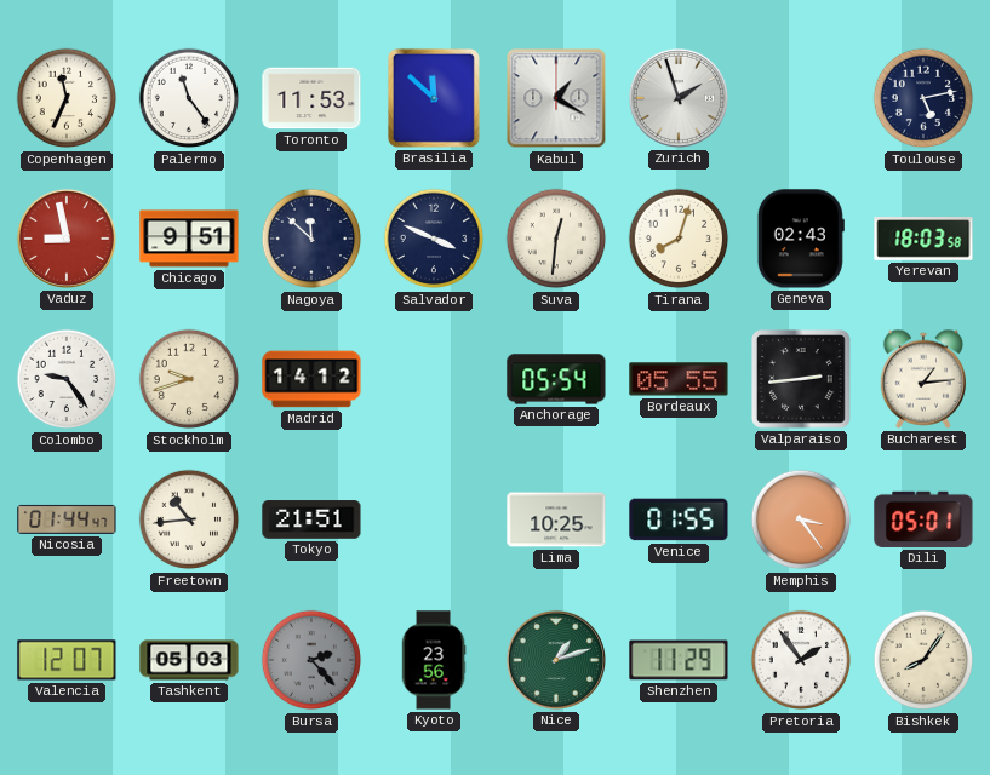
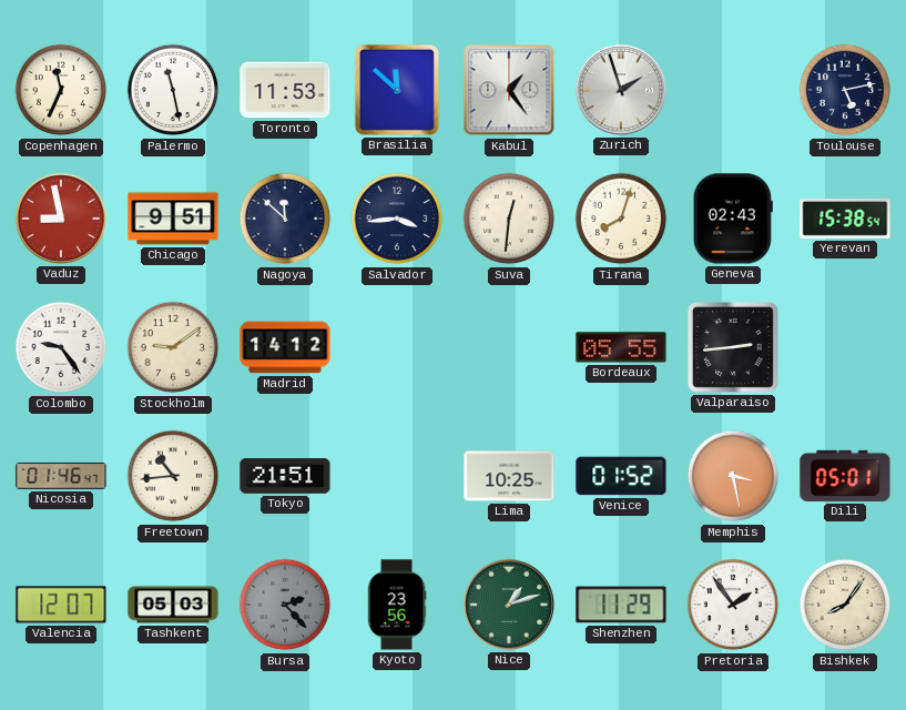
Palermo: 11:24 -> 11:28 (173, 90)
Kabul: 1:20 -> 1:24 (509, 90)
Salvador: 3:49 -> 3:44 (397, 219)
Yerevan: 18:03 -> 15:38 (845, 219)
Stockholm: 9:42 -> 9:09 (173, 347)
Anchorage: 05:54 -> none (556, 379)
Bucharest: 1:14 -> none (922, 379)
Nicosia: 01:44 -> 01:46 (61, 476)
Venice: 01:55 -> 01:52 (621, 476)
Memphis: 3:24 -> 3:28 (733, 476)
